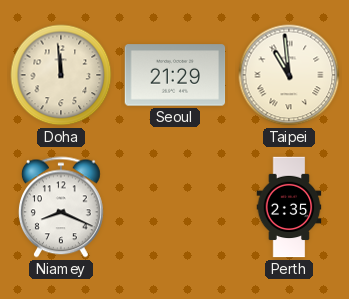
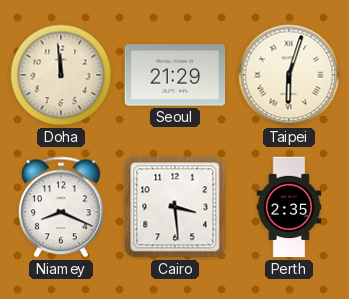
Taipei: 10:59 -> 6:03 (289, 75)
Cairo: none -> 3:29 (175, 207)
